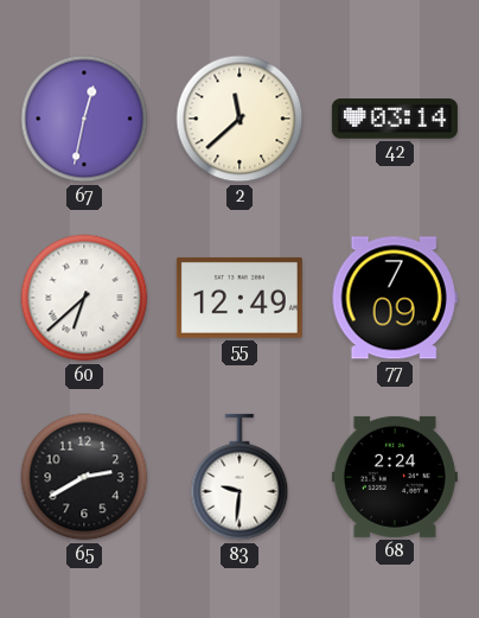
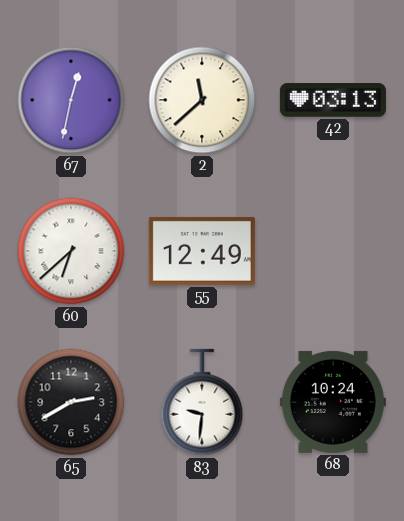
42: 03:14 -> 03:13 (333, 100)
77: 7:09 -> none (395, 298)
68: 2:24 -> 10:24 (333, 402)
